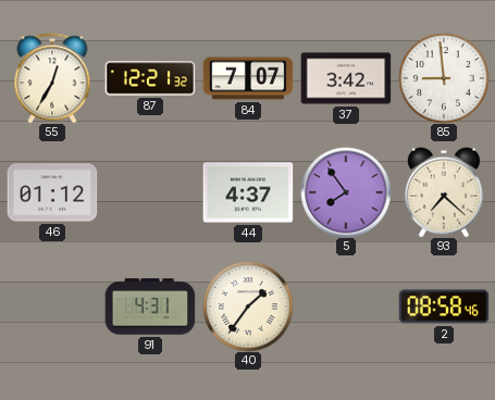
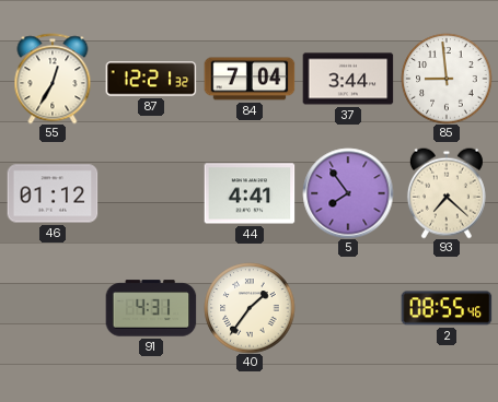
84: 7:07 -> 7:04 (250, 79)
37: 3:42 -> 3:44 (348, 79)
44: 4:37 -> 4:41 (250, 193)
2: 08:58 -> 08:55 (447, 308)
